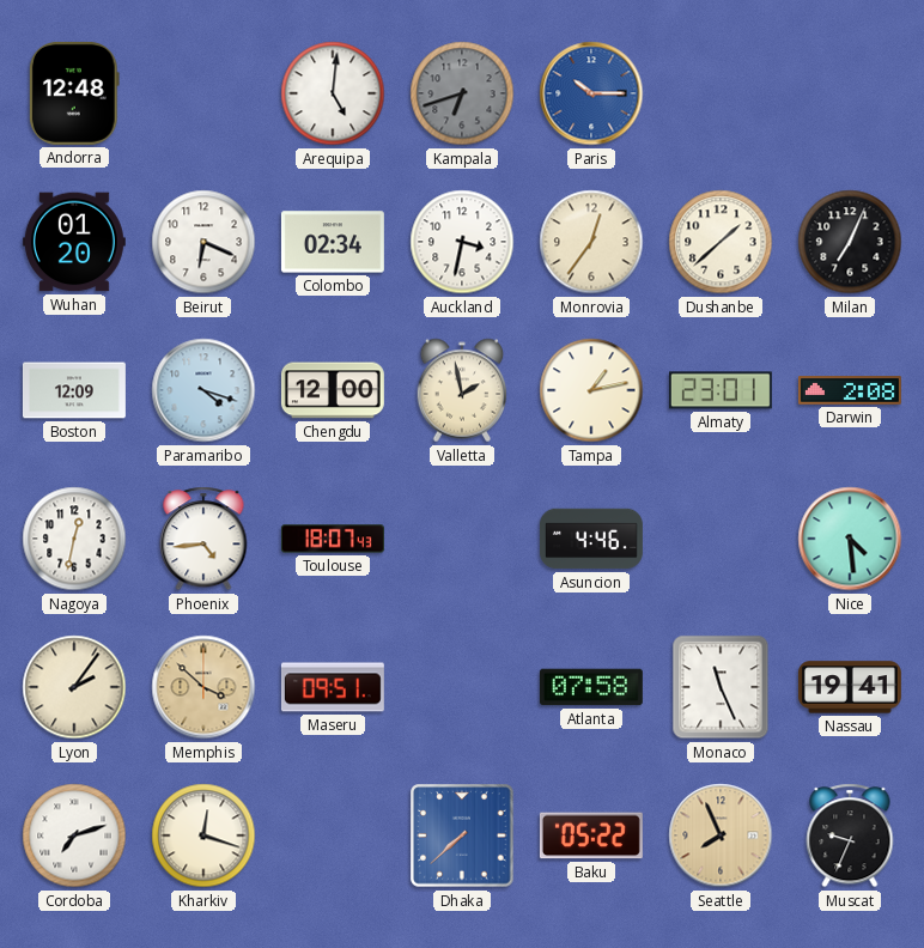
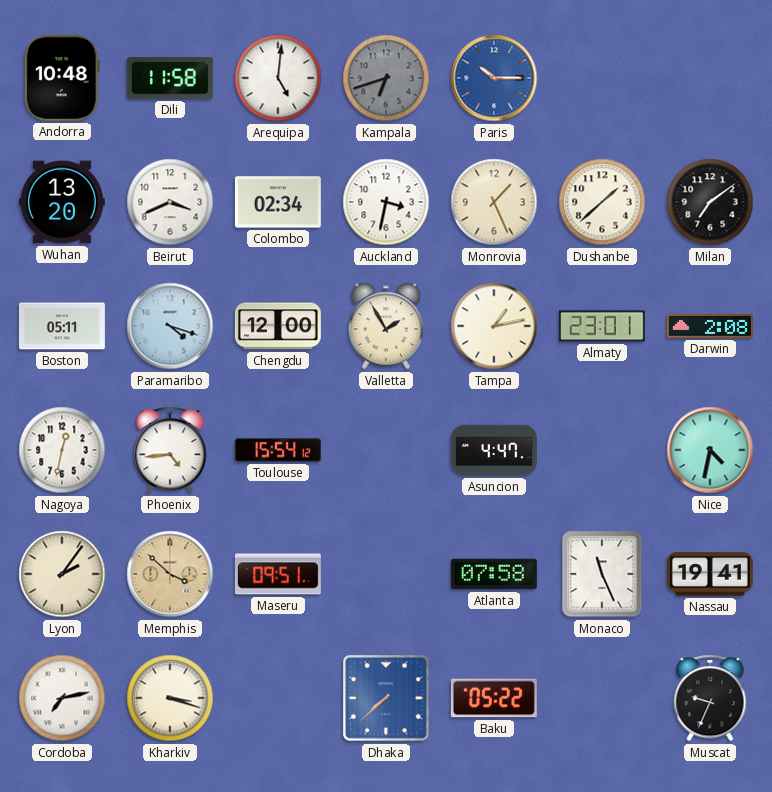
Andorra: 12:48 -> 10:48 (62, 78)
Dili: none -> 11:58 (170, 78)
Wuhan: 01:20 -> 13:20 (62, 202)
Beirut: 6:19 -> 3:41 (170, 202)
Monrovia: 12:36 -> 1:26 (494, 202)
Milan: 7:04 -> 7:09 (710, 202)
Boston: 12:09 -> 05:11 (62, 326)
Valletta: 1:58 -> 1:55 (386, 326)
Toulouse: 18:07 -> 15:54 (278, 450)
Asuncion: 4:46 -> 4:47 (494, 450)
Nice: 4:29 -> 4:32 (710, 450)
Cordoba: 7:12 -> 7:13 (62, 698)
Kharkiv: 12:18 -> 3:18 (170, 698)
Seattle: 7:56 -> none (721, 835)
